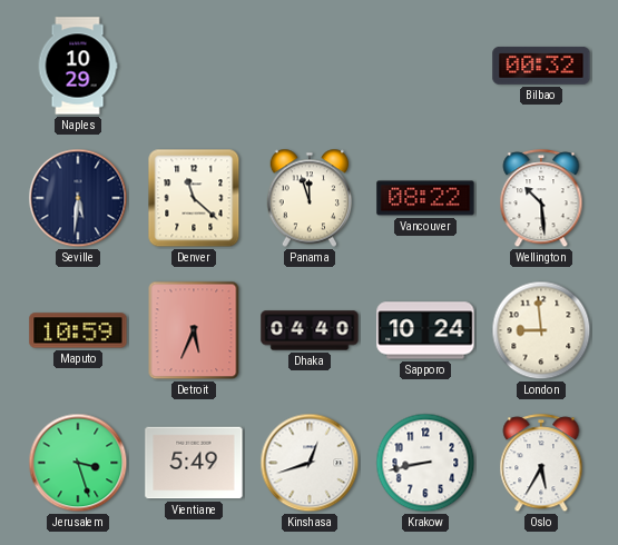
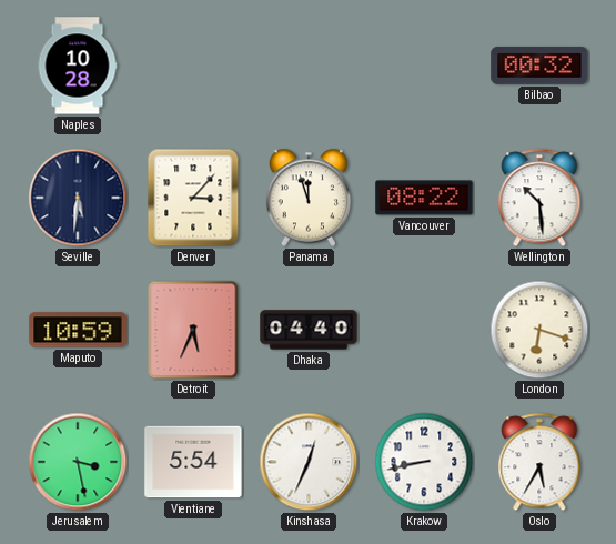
Naples: 10:29 -> 10:28 (78, 66)
Denver: 11:22 -> 3:07 (193, 198)
Sapporo: 10:24 -> none (425, 330)
London: 8:59 -> 6:18 (539, 330)
Jerusalem: 3:27 -> 3:28 (78, 462)
Vientiane: 5:49 -> 5:54 (193, 462)
Kinshasa: 12:42 -> 12:34 (309, 462)
